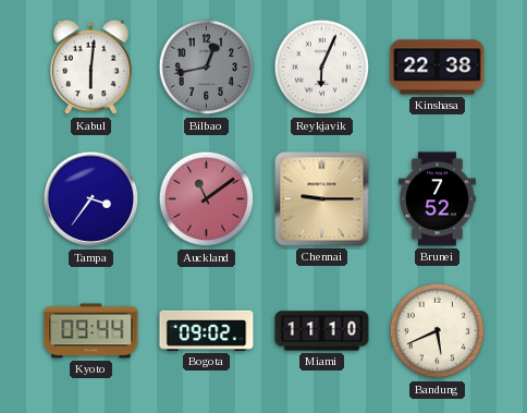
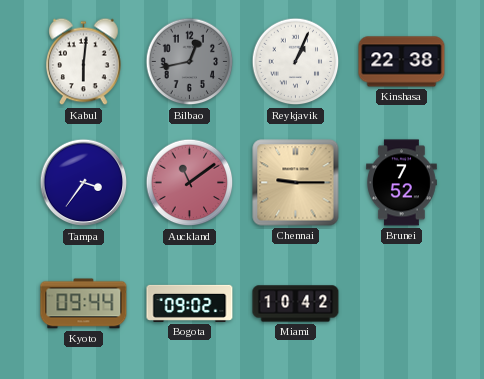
Reykjavik: 6:04 -> 1:04 (296, 62)
Miami: 11:10 -> 10:42 (296, 304)
Bandung: 5:41 -> none (438, 331)
